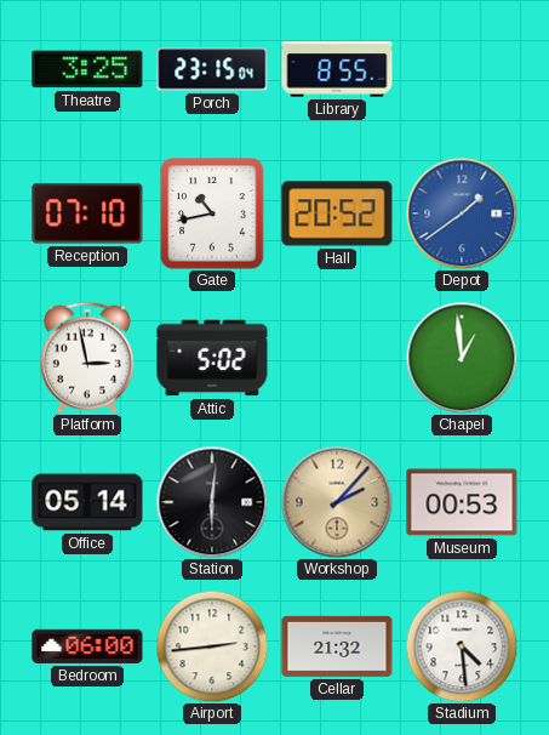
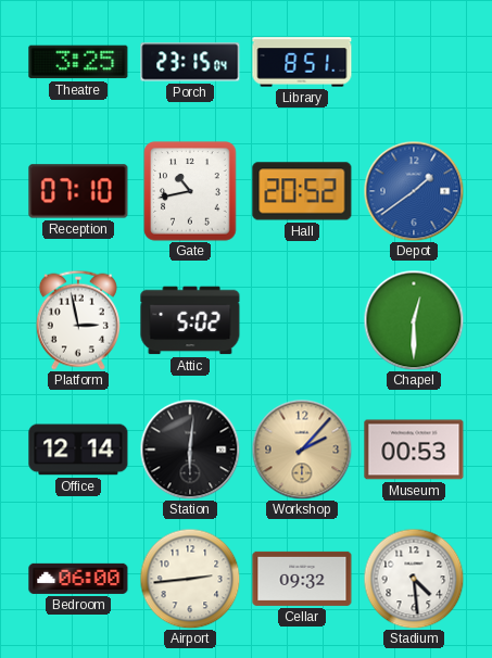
Library: 8:55 -> 8:51 (302, 62)
Chapel: 12:59 -> 12:30 (414, 320)
Office: 05:14 -> 12:14 (78, 450)
Cellar: 21:32 -> 09:32 (302, 579)
